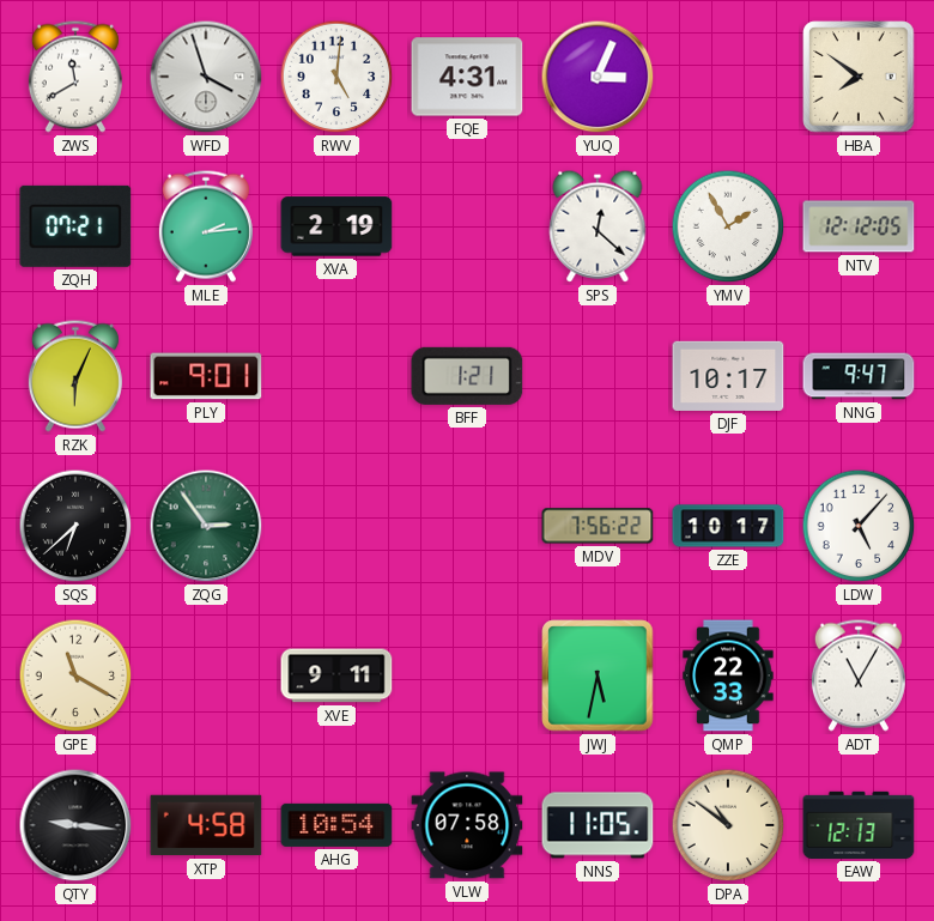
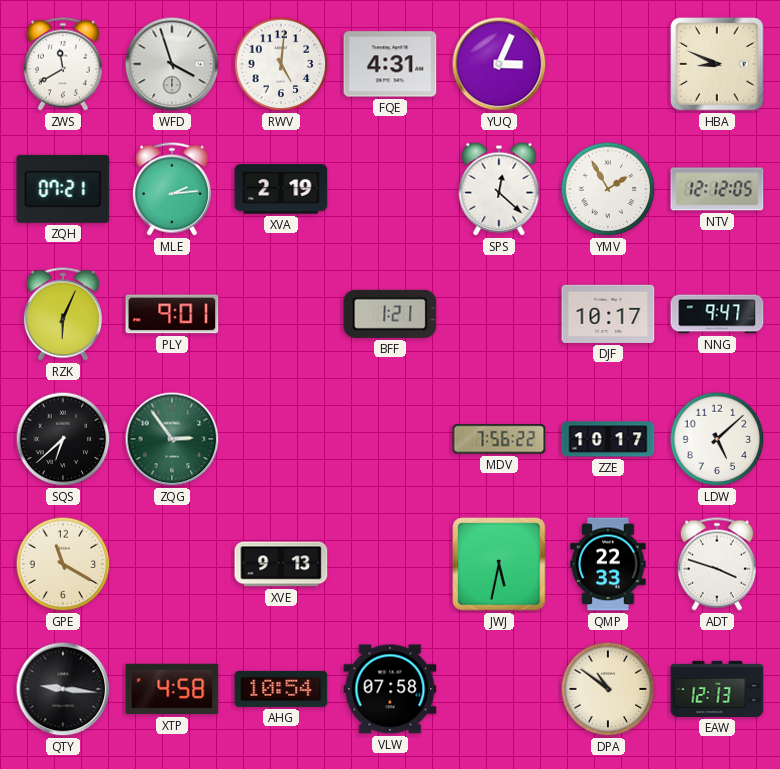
HBA: 7:51 -> 8:49 (717, 64)
LDW: 5:07 -> 5:08 (717, 439)
XVE: 9:11 -> 9:13 (281, 564)
ADT: 11:05 -> 3:48 (717, 564)
NNS: 11:05 -> none (598, 825)
